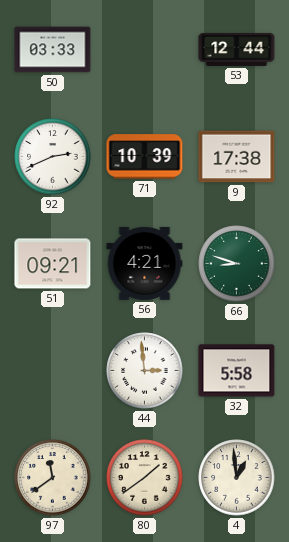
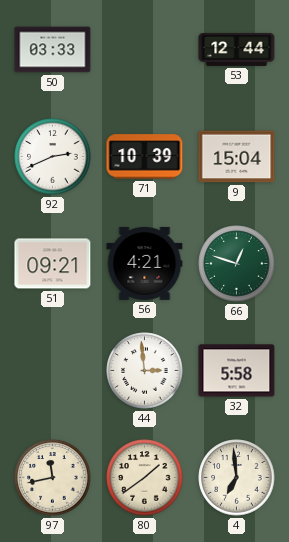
9: 17:38 -> 15:04 (237, 157)
66: 8:48 -> 12:48 (237, 264)
97: 11:39 -> 11:43 (53, 478)
4: 12:59 -> 6:59 (237, 478)
